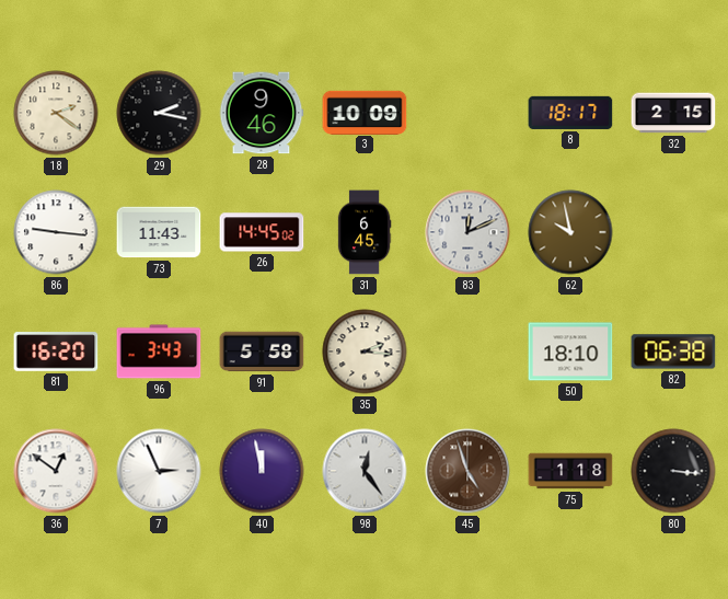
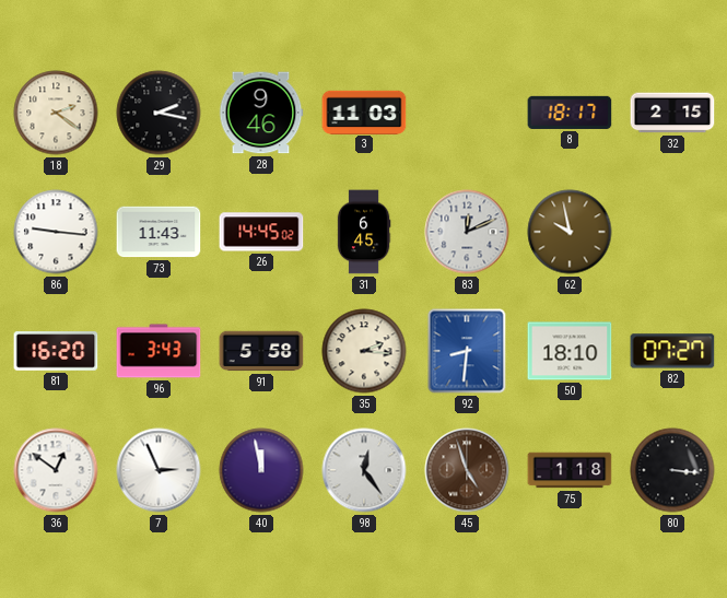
3: 10:09 -> 11:03 (364, 112)
92: none -> 8:31 (467, 351)
82: 06:38 -> 07:27 (672, 351)
